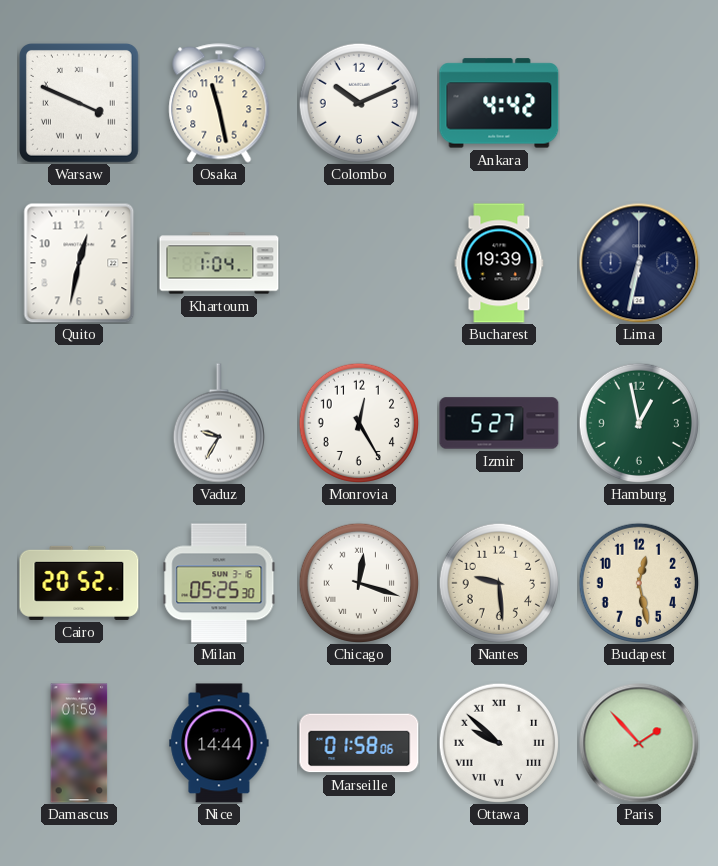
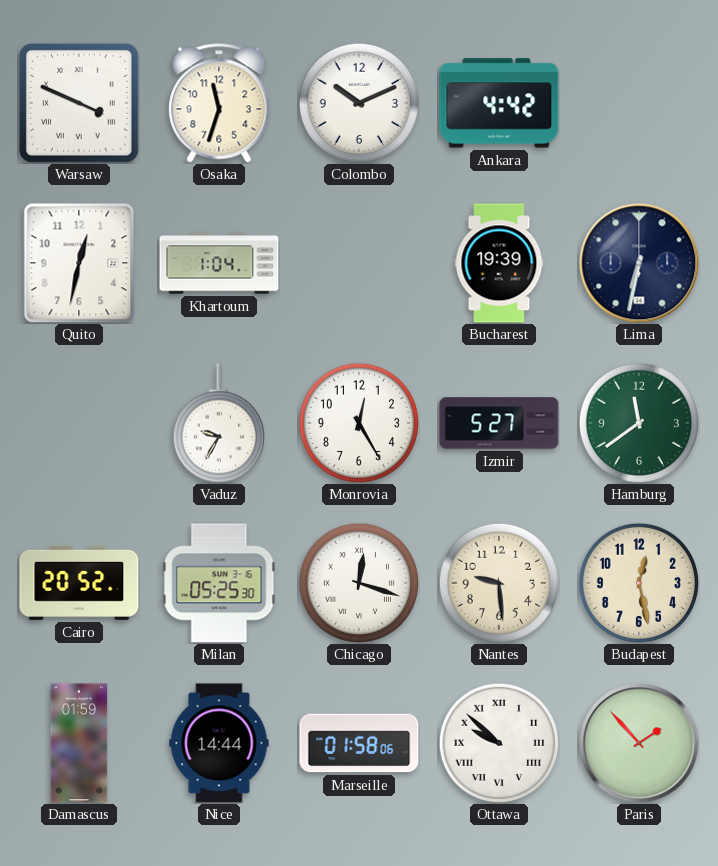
Osaka: 11:28 -> 11:33 (219, 103)
Hamburg: 12:58 -> 11:39 (638, 422)
